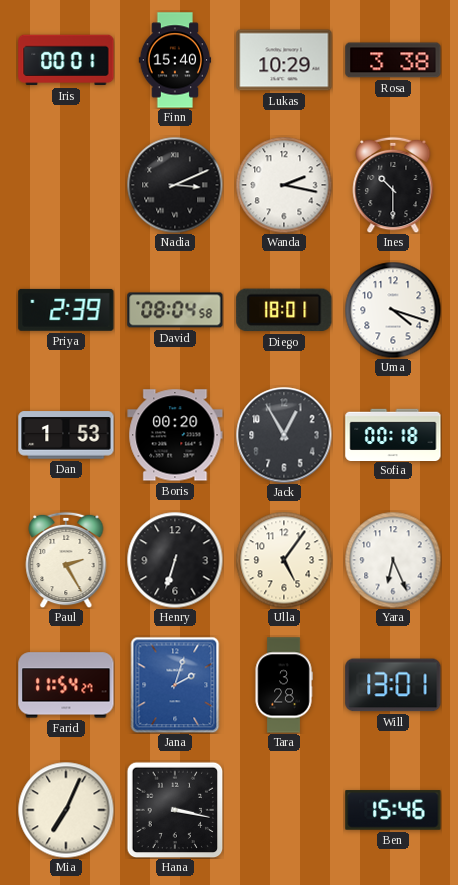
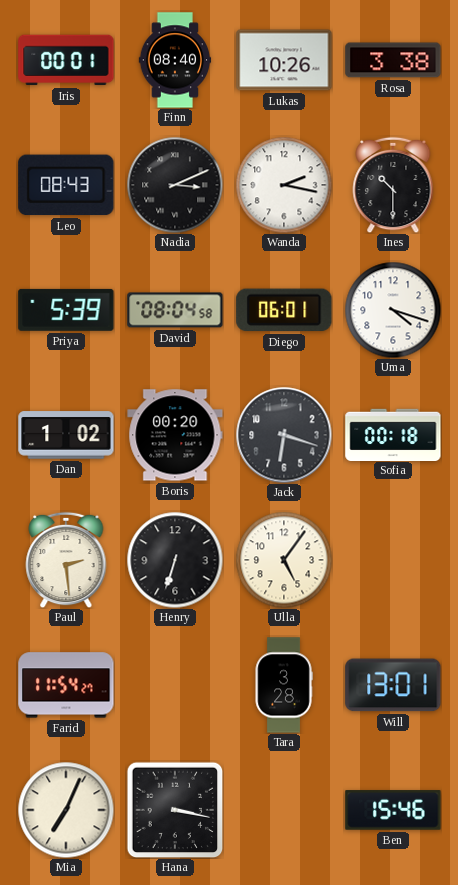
Finn: 15:40 -> 08:40 (175, 60)
Lukas: 10:29 -> 10:26 (284, 60)
Leo: none -> 08:43 (66, 185)
Priya: 2:39 -> 5:39 (66, 310)
Diego: 18:01 -> 06:01 (284, 310)
Dan: 1:53 -> 1:02 (66, 435)
Jack: 12:55 -> 6:18 (284, 435)
Paul: 2:25 -> 2:29 (66, 560)
Yara: 6:26 -> none (393, 560)
Jana: 2:03 -> none (175, 685)
